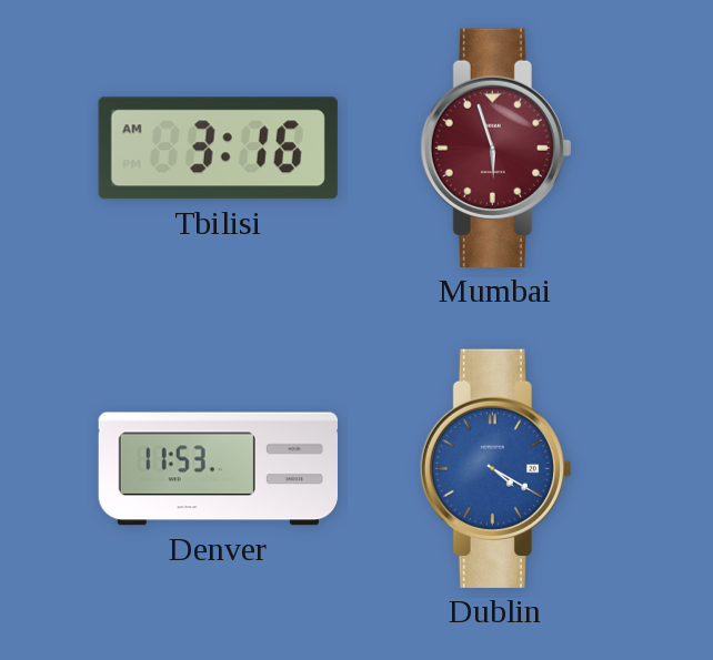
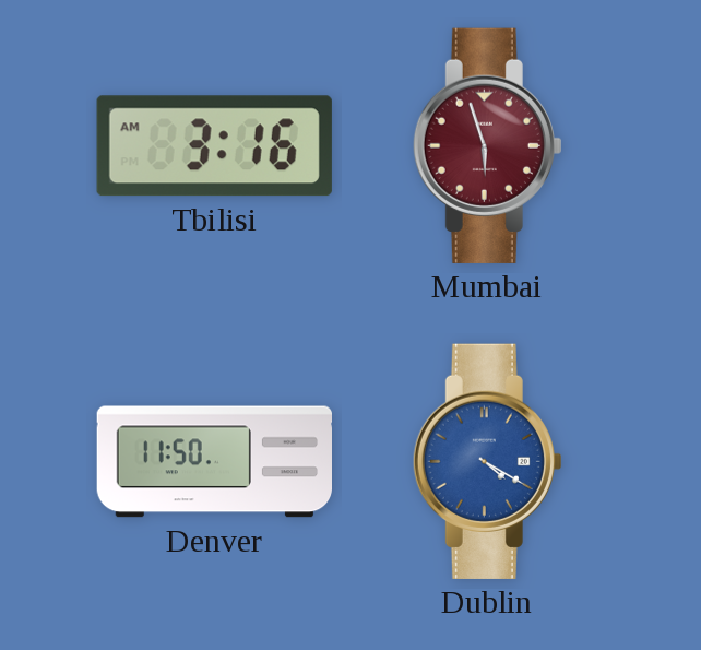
Denver: 11:53 -> 11:50 (214, 462)
